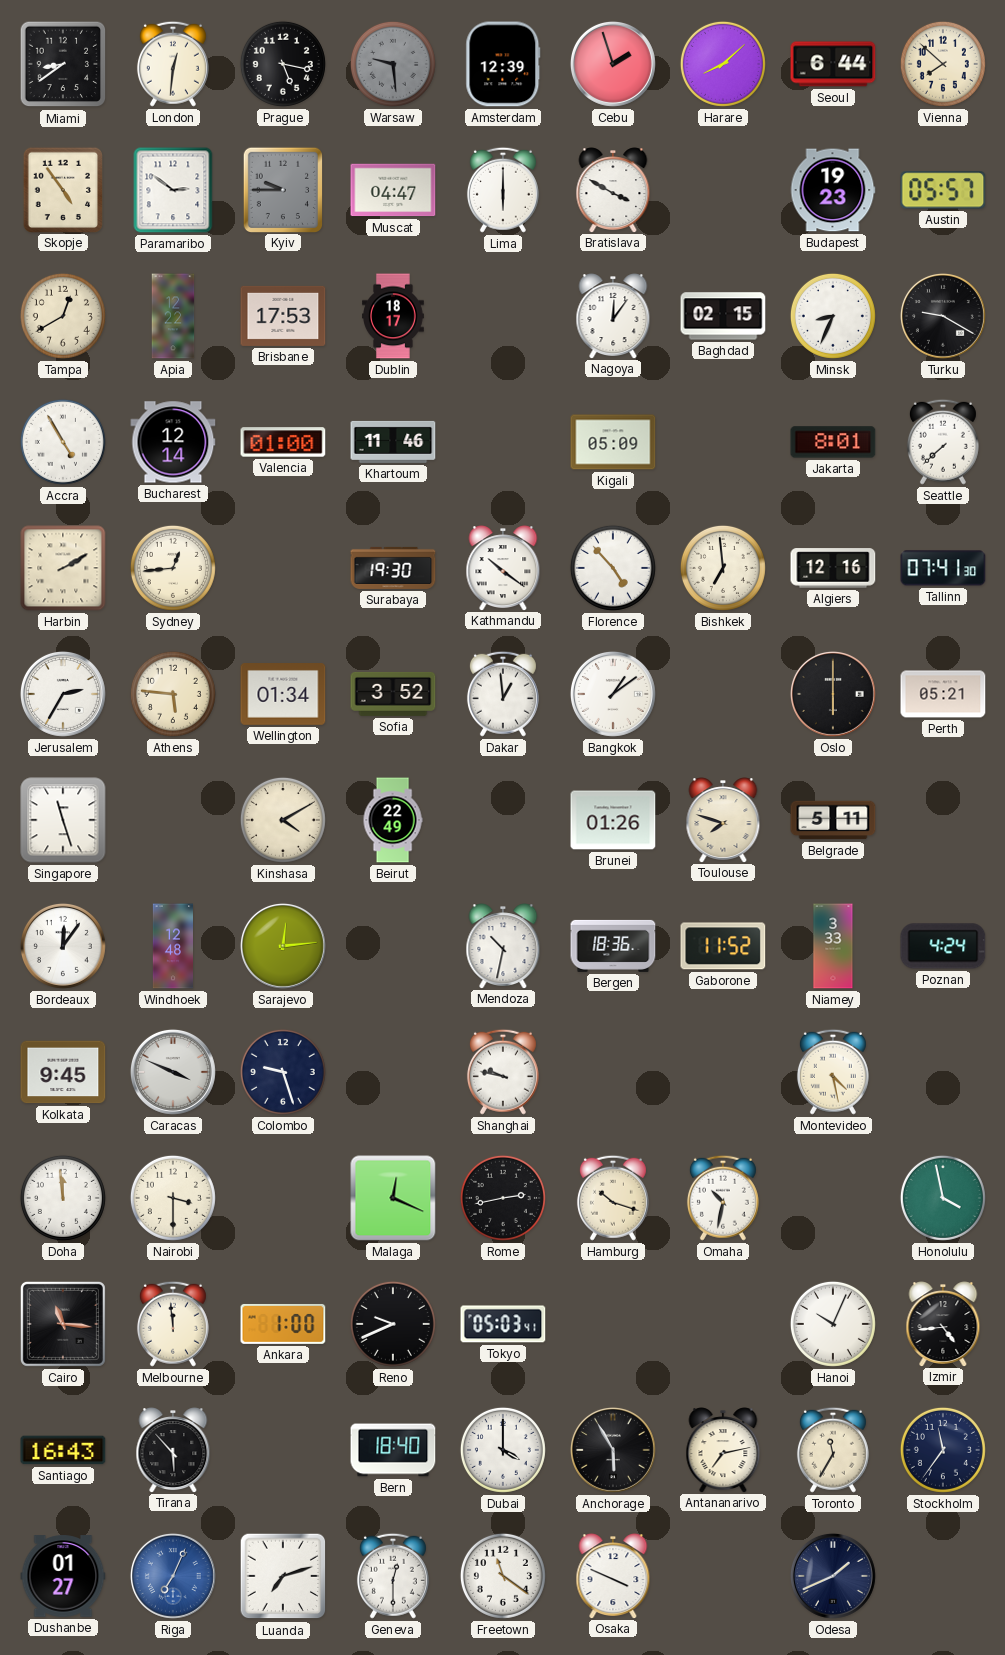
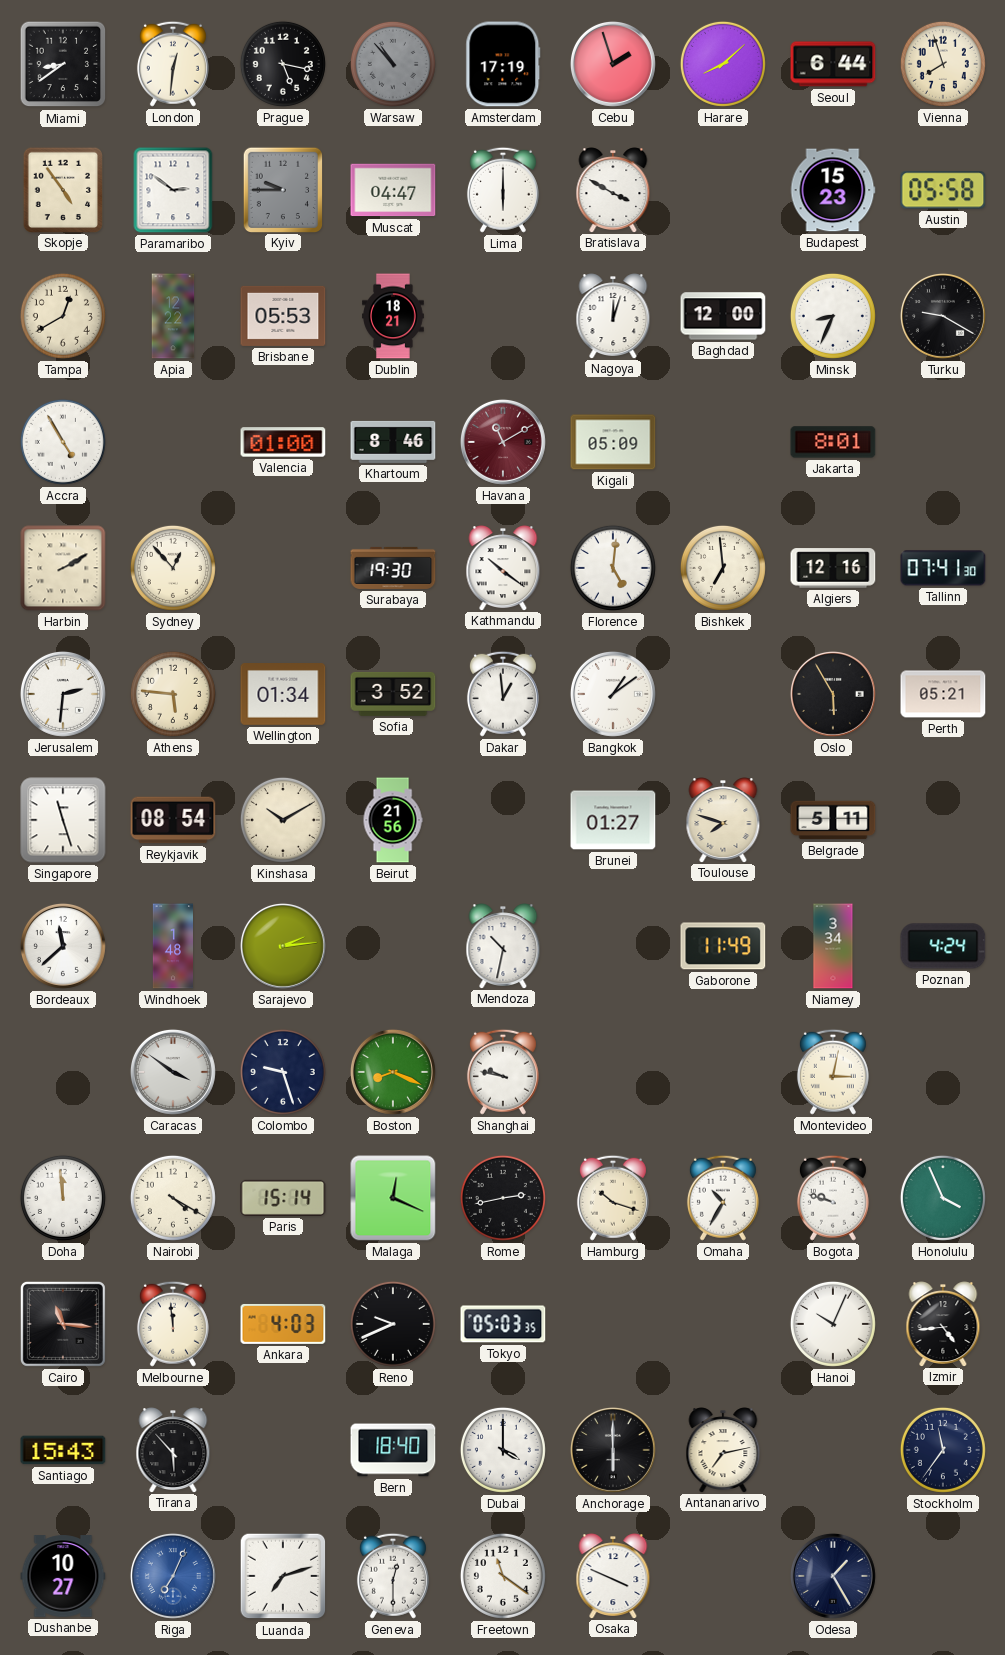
Warsaw: 9:29 -> 10:53 (393, 64)
Amsterdam: 12:39 -> 17:19 (503, 64)
Vienna: 7:52 -> 7:57 (943, 64)
Budapest: 19:23 -> 15:23 (833, 190)
Austin: 05:57 -> 05:58 (943, 190)
Brisbane: 17:53 -> 05:53 (283, 316)
Dublin: 18:17 -> 18:21 (394, 316)
Nagoya: 12:06 -> 12:03 (613, 316)
Baghdad: 02:15 -> 12:00 (723, 316)
Bucharest: 12:14 -> none (173, 442)
Khartoum: 11:46 -> 8:46 (393, 442)
Havana: none -> 11:10 (503, 442)
Seattle: 7:38 -> none (943, 442)
Sydney: 12:44 -> 12:53 (173, 568)
Florence: 4:53 -> 5:01 (613, 568)
Jerusalem: 2:35 -> 2:31 (63, 694)
Oslo: 6:00 -> 5:55 (833, 694)
Reykjavik: none -> 08:54 (173, 820)
Kinshasa: 4:10 -> 10:10 (283, 820)
Beirut: 22:49 -> 21:56 (393, 820)
Brunei: 01:26 -> 01:27 (613, 820)
Bordeaux: 12:06 -> 11:38 (63, 946)
Windhoek: 12:48 -> 1:48 (172, 946)
Sarajevo: 12:14 -> 2:14 (283, 946)
Bergen: 18:36 -> none (613, 946)
Gaborone: 11:52 -> 11:49 (723, 946)
Niamey: 3:33 -> 3:34 (833, 946)
Kolkata: 9:45 -> none (63, 1072)
Caracas: 3:49 -> 3:51 (173, 1072)
Boston: none -> 8:19 (393, 1072)
Montevideo: 4:28 -> 3:02 (833, 1072)
Nairobi: 3:30 -> 4:20 (173, 1198)
Paris: none -> 15:14 (283, 1198)
Omaha: 10:32 -> 10:35 (723, 1198)
Bogota: none -> 9:48 (833, 1198)
Honolulu: 3:58 -> 3:56 (943, 1198)
Ankara: 1:00 -> 4:03 (283, 1324)
Tokyo: 05:03:41 -> 05:03:35 (503, 1324)
Santiago: 16:43 -> 15:43 (63, 1450)
Anchorage: 5:55 -> 6:00 (613, 1450)
Toronto: 11:35 -> none (833, 1450)
Dushanbe: 01:27 -> 10:27 (63, 1576)
Odesa: 1:41 -> 1:25 (833, 1576)
